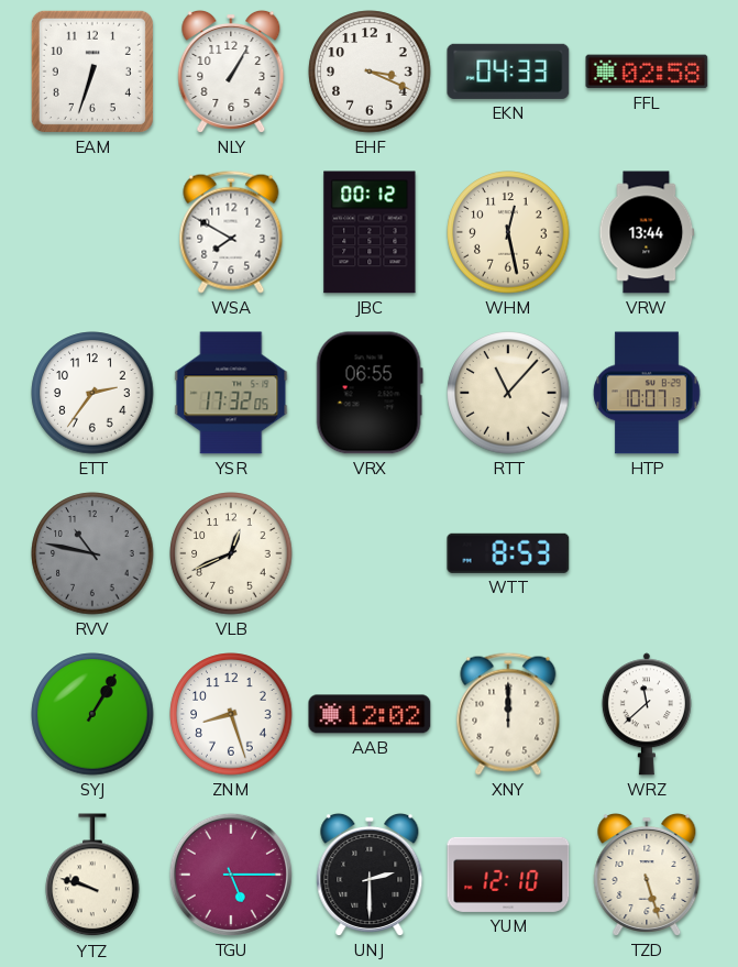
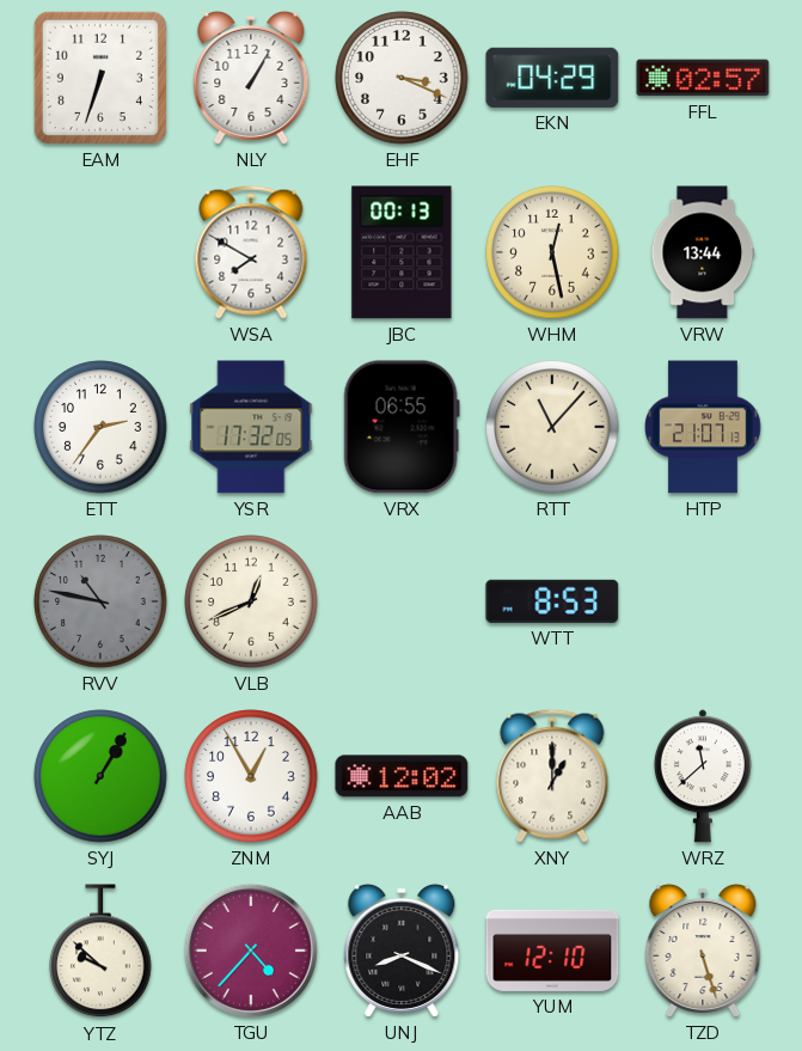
EKN: 04:33 -> 04:29 (552, 78)
FFL: 02:58 -> 02:57 (703, 78)
JBC: 00:12 -> 00:13 (402, 252)
HTP: 10:07 -> 21:07 (703, 427)
ZNM: 8:27 -> 12:55 (251, 776)
XNY: 12:00 -> 1:00 (552, 776)
YTZ: 9:48 -> 9:52 (100, 952)
TGU: 5:15 -> 4:37 (251, 951)
UNJ: 2:30 -> 8:19 (402, 951)
